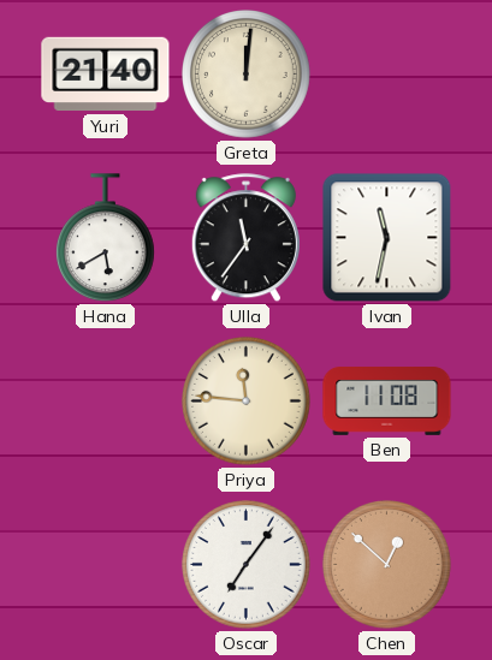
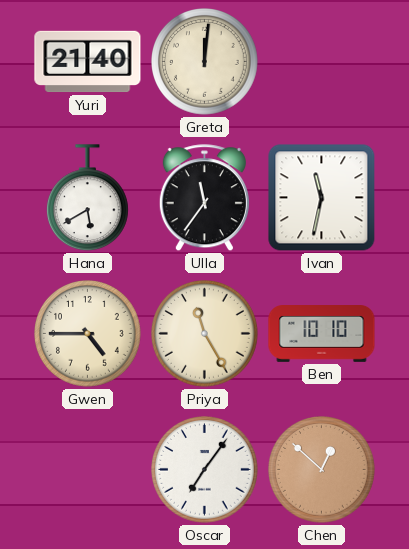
Gwen: none -> 4:45 (88, 334)
Priya: 11:46 -> 11:25 (205, 334)
Ben: 11:08 -> 10:10 (322, 334)
